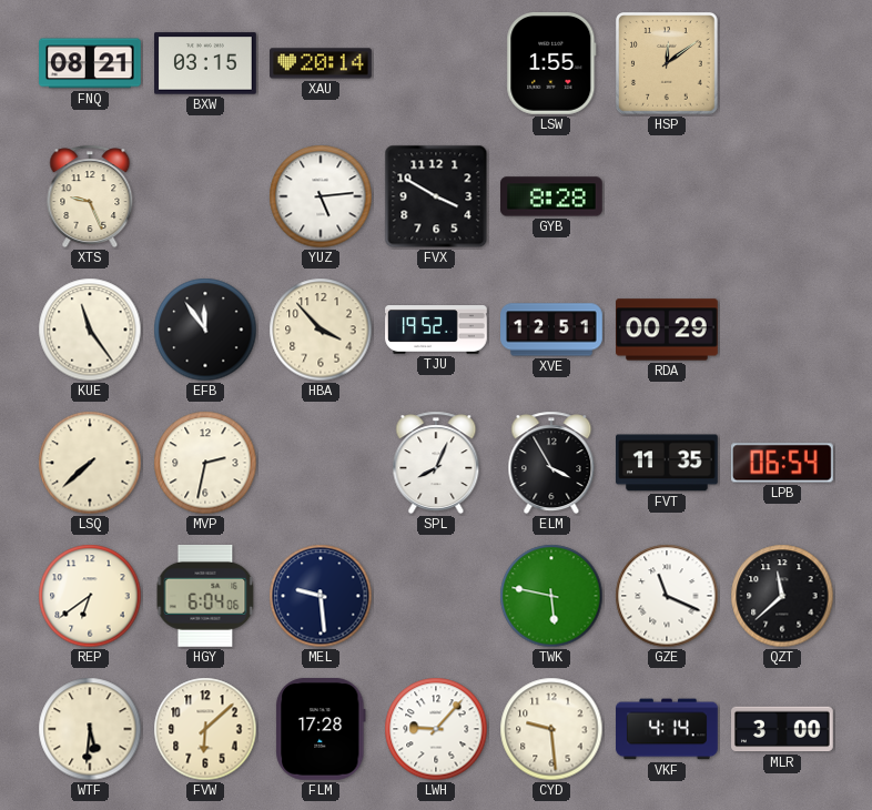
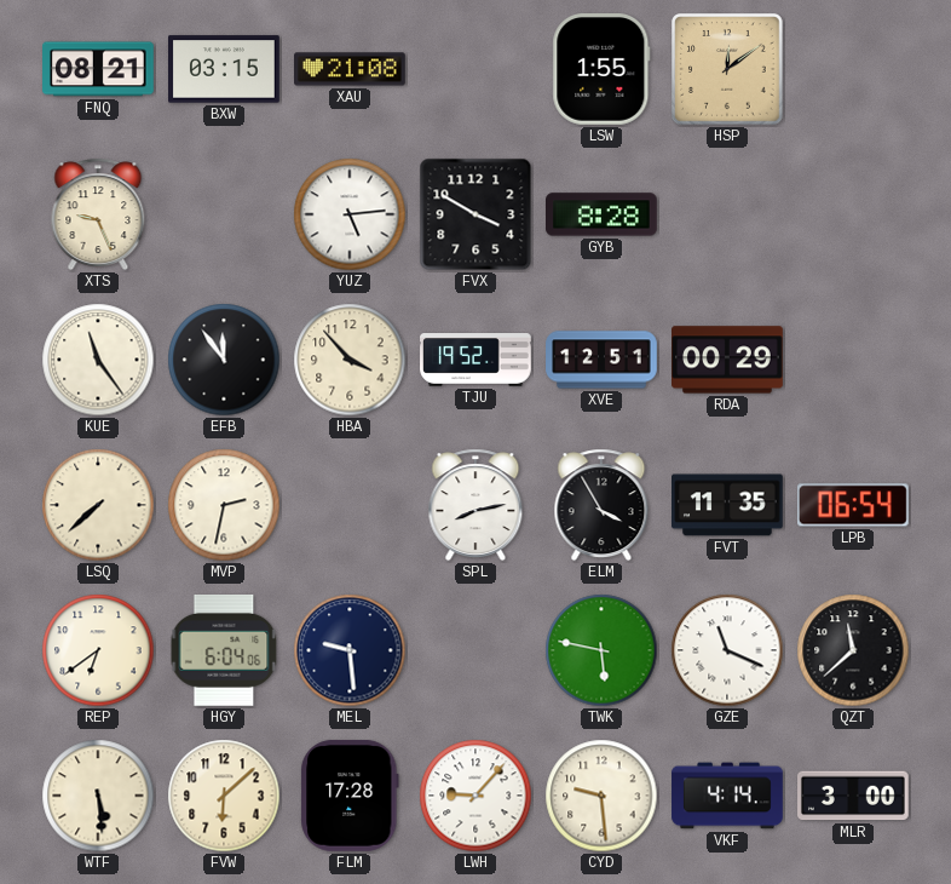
XAU: 20:14 -> 21:08 (351, 69)
SPL: 8:04 -> 8:13 (475, 505)
WTF: 5:31 -> 5:29 (98, 796)
